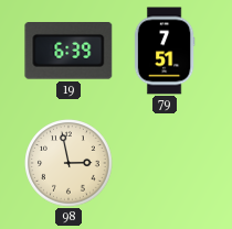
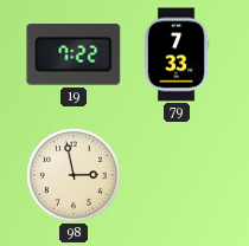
19: 6:39 -> 7:22 (74, 56)
79: 7:51 -> 7:33 (177, 54)
